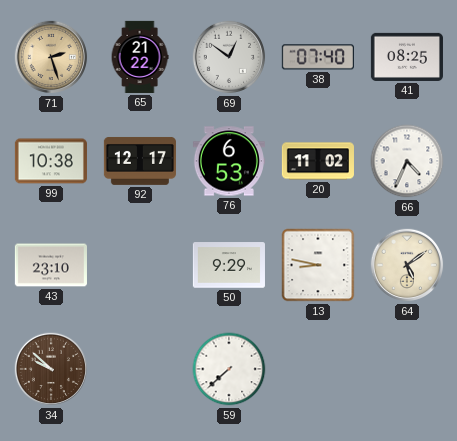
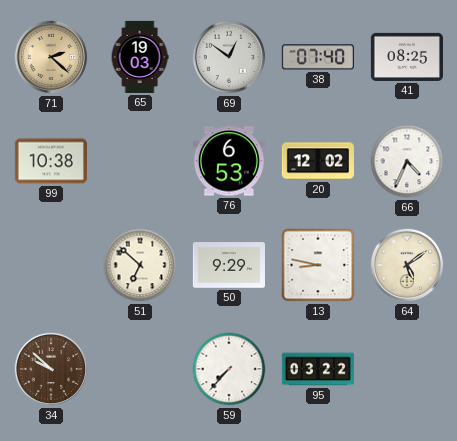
71: 2:27 -> 2:22 (51, 57)
65: 21:22 -> 19:03 (140, 57)
92: 12:17 -> none (140, 161)
20: 11:02 -> 12:02 (318, 161)
43: 23:10 -> none (51, 265)
51: none -> 6:52 (140, 265)
59: 7:38 -> 7:37 (229, 369)
95: none -> 03:22 (318, 369)
